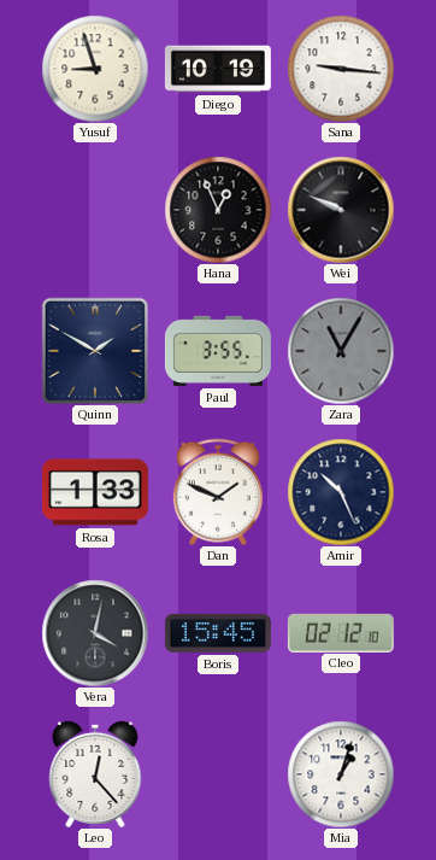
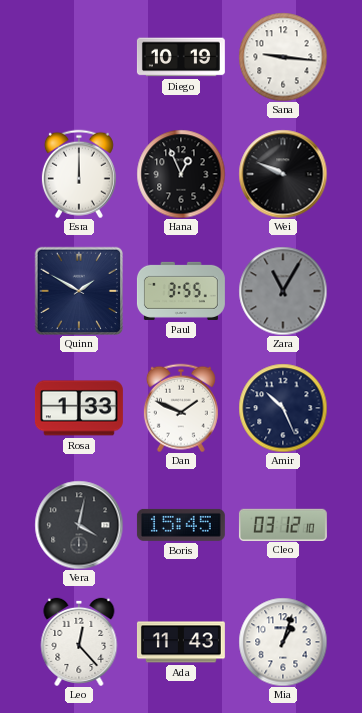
Yusuf: 8:57 -> none (95, 69)
Esra: none -> 12:00 (79, 174)
Cleo: 02:12 -> 03:12 (283, 524)
Ada: none -> 11:43 (181, 642)
